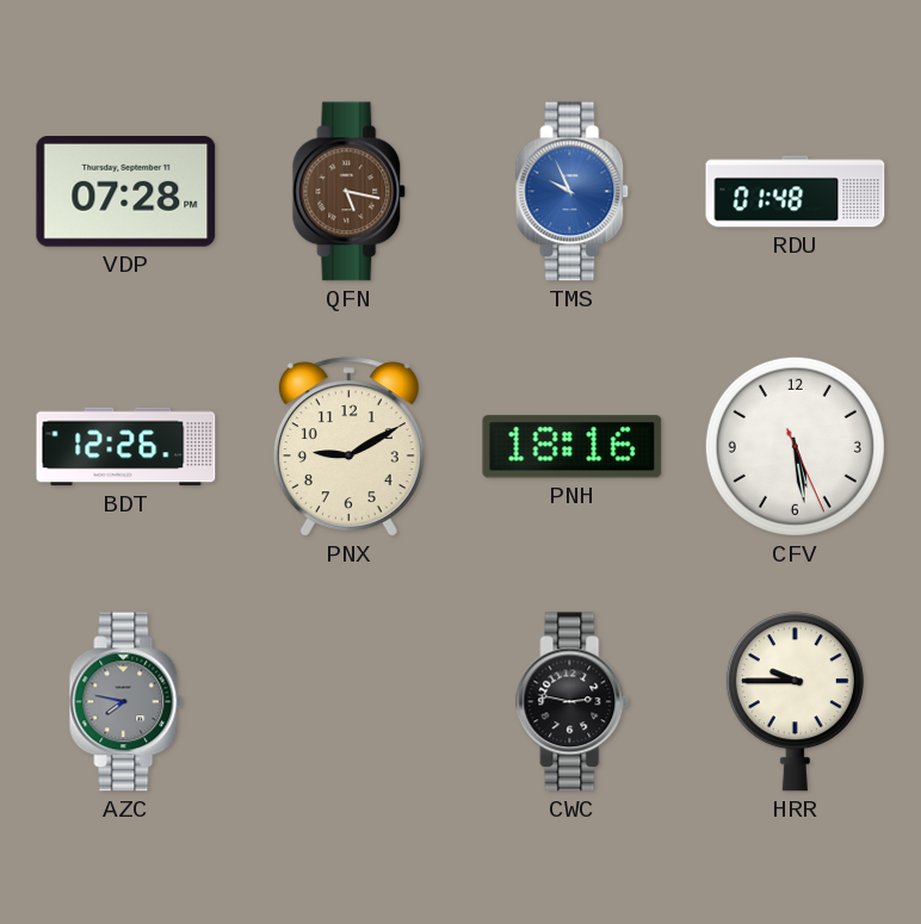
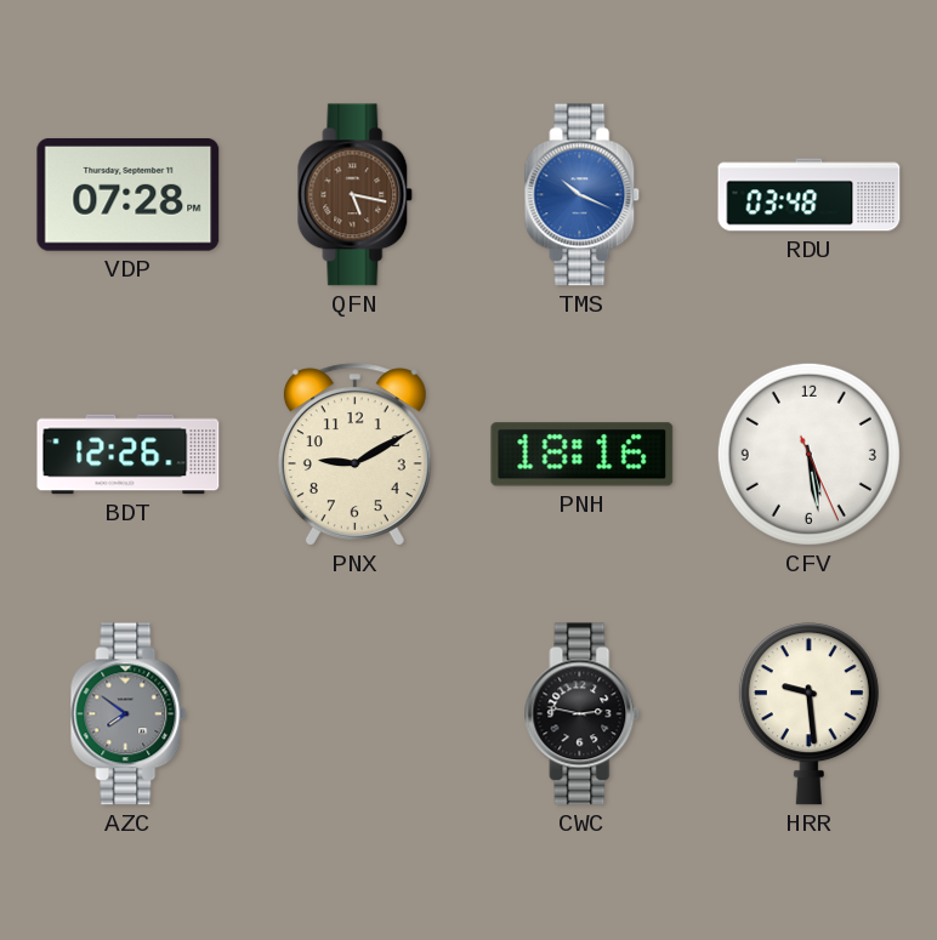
TMS: 9:56 -> 10:19 (583, 195)
RDU: 01:48 -> 03:48 (810, 195)
AZC: 7:47 -> 7:51 (129, 714)
HRR: 9:45 -> 9:29 (808, 714)
